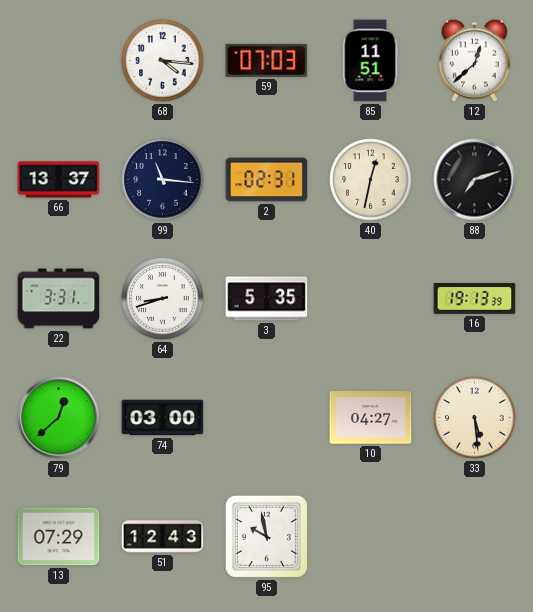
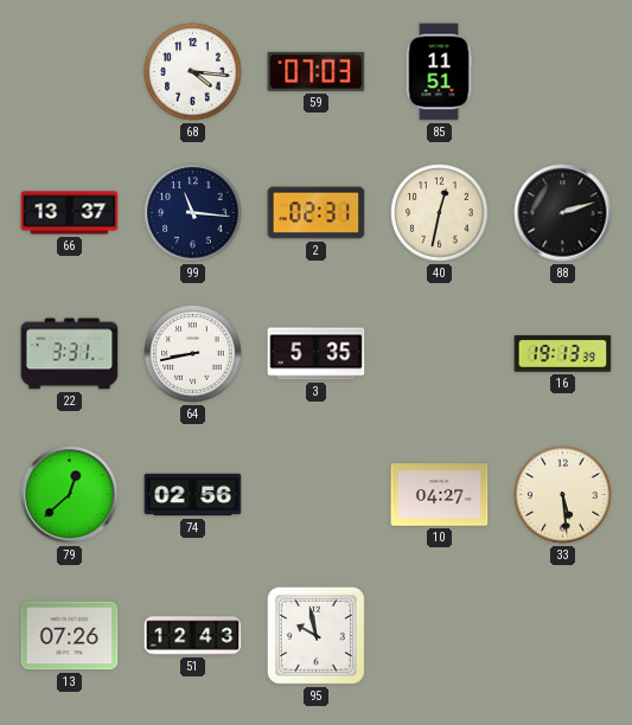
12: 12:38 -> none (474, 60)
88: 7:12 -> 2:12 (563, 213)
64: 8:42 -> 8:43 (193, 354)
74: 03:00 -> 02:56 (193, 495)
13: 07:29 -> 07:26 (70, 636)
